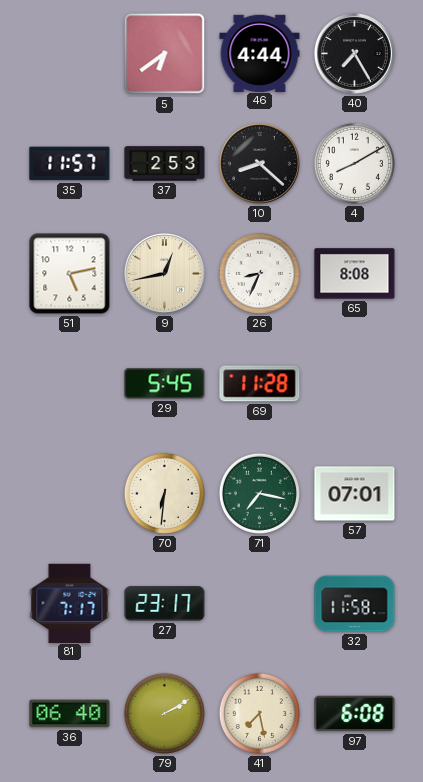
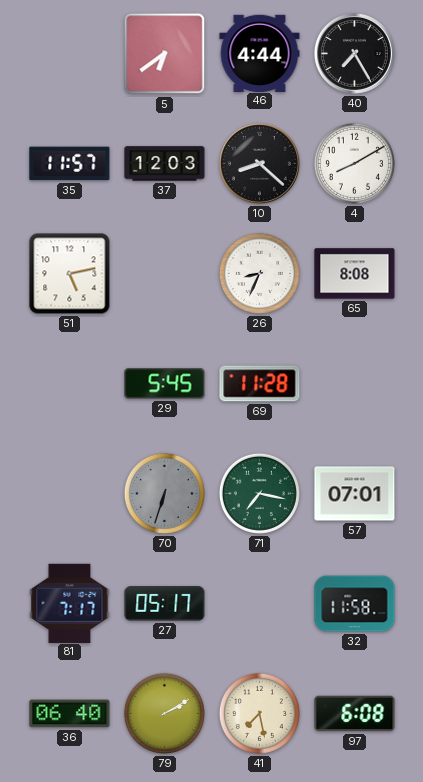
37: 2:53 -> 12:03 (165, 164)
9: 12:43 -> none (164, 273)
70: 6:31 -> 6:33 (164, 493)
70 dial: cream -> grey (164, 493)
27: 23:17 -> 05:17 (165, 604)
